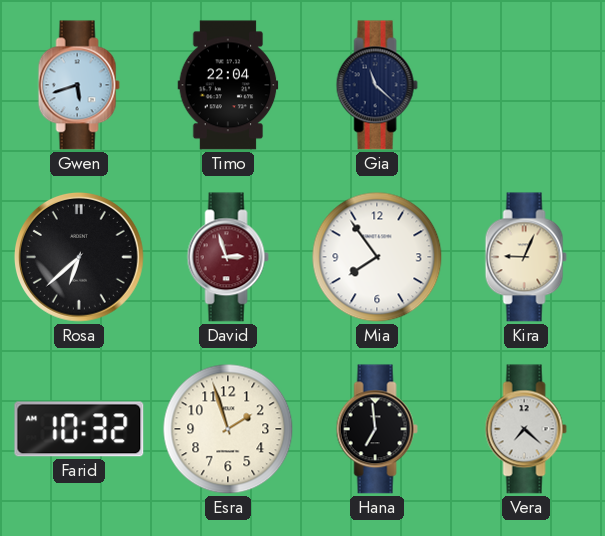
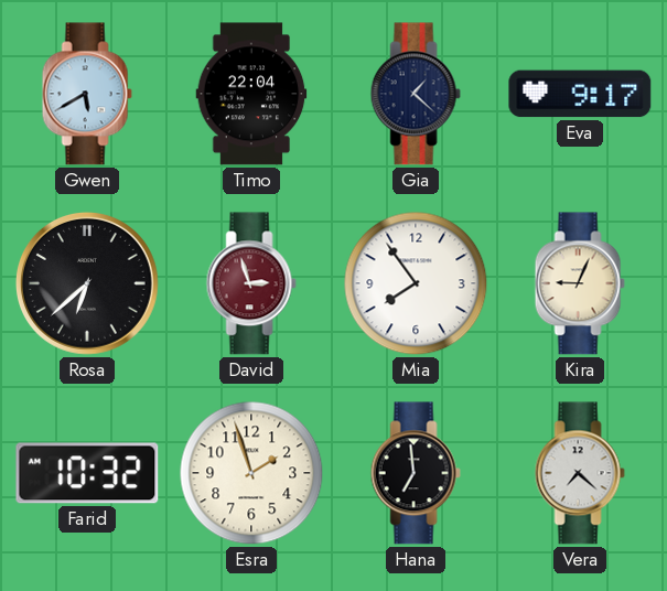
Gwen: 5:42 -> 5:40 (87, 94)
Gia: 11:22 -> 1:22 (416, 94)
Eva: none -> 9:17 (580, 94)
